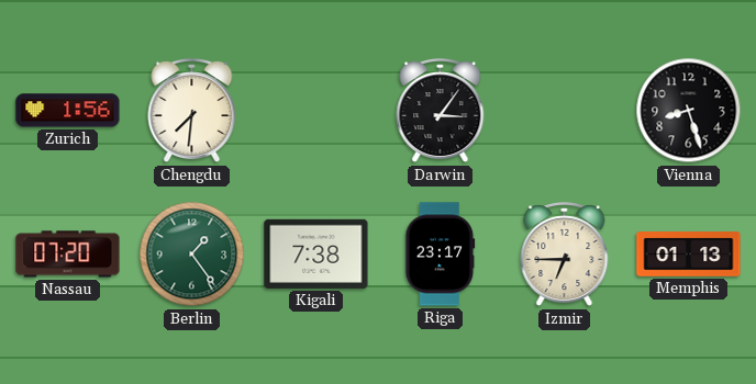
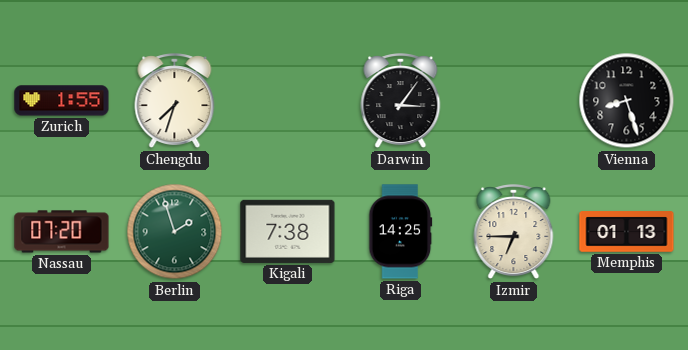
Zurich: 1:56 -> 1:55 (62, 101)
Chengdu: 7:31 -> 7:33 (175, 101)
Berlin: 1:24 -> 1:57 (175, 232)
Riga: 23:17 -> 14:25 (401, 232)
